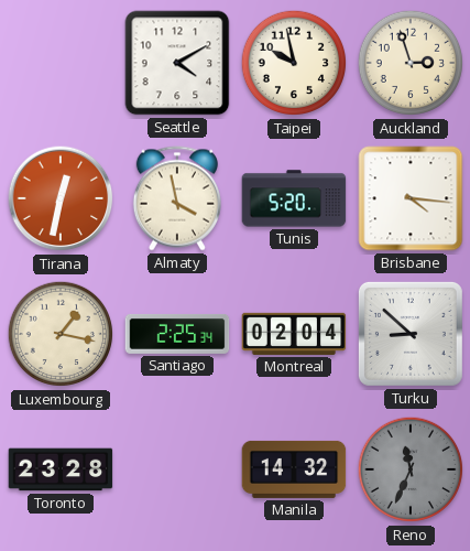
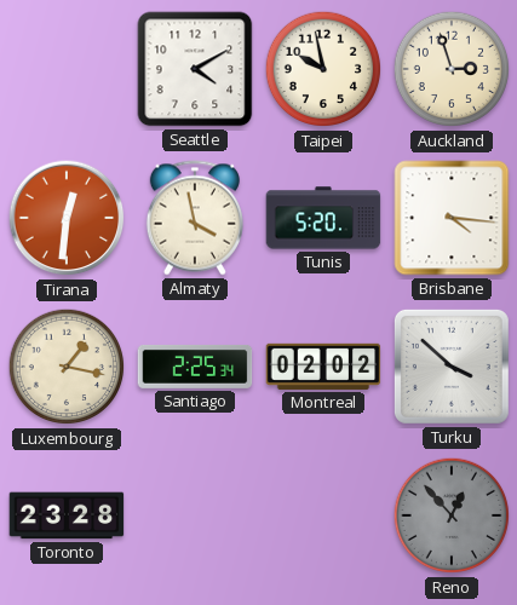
Tirana: 12:32 -> 12:31 (67, 218)
Montreal: 02:04 -> 02:02 (323, 367)
Turku: 8:52 -> 3:52 (452, 367)
Manila: 14:32 -> none (294, 469)
Reno: 11:34 -> 12:53 (452, 515)
